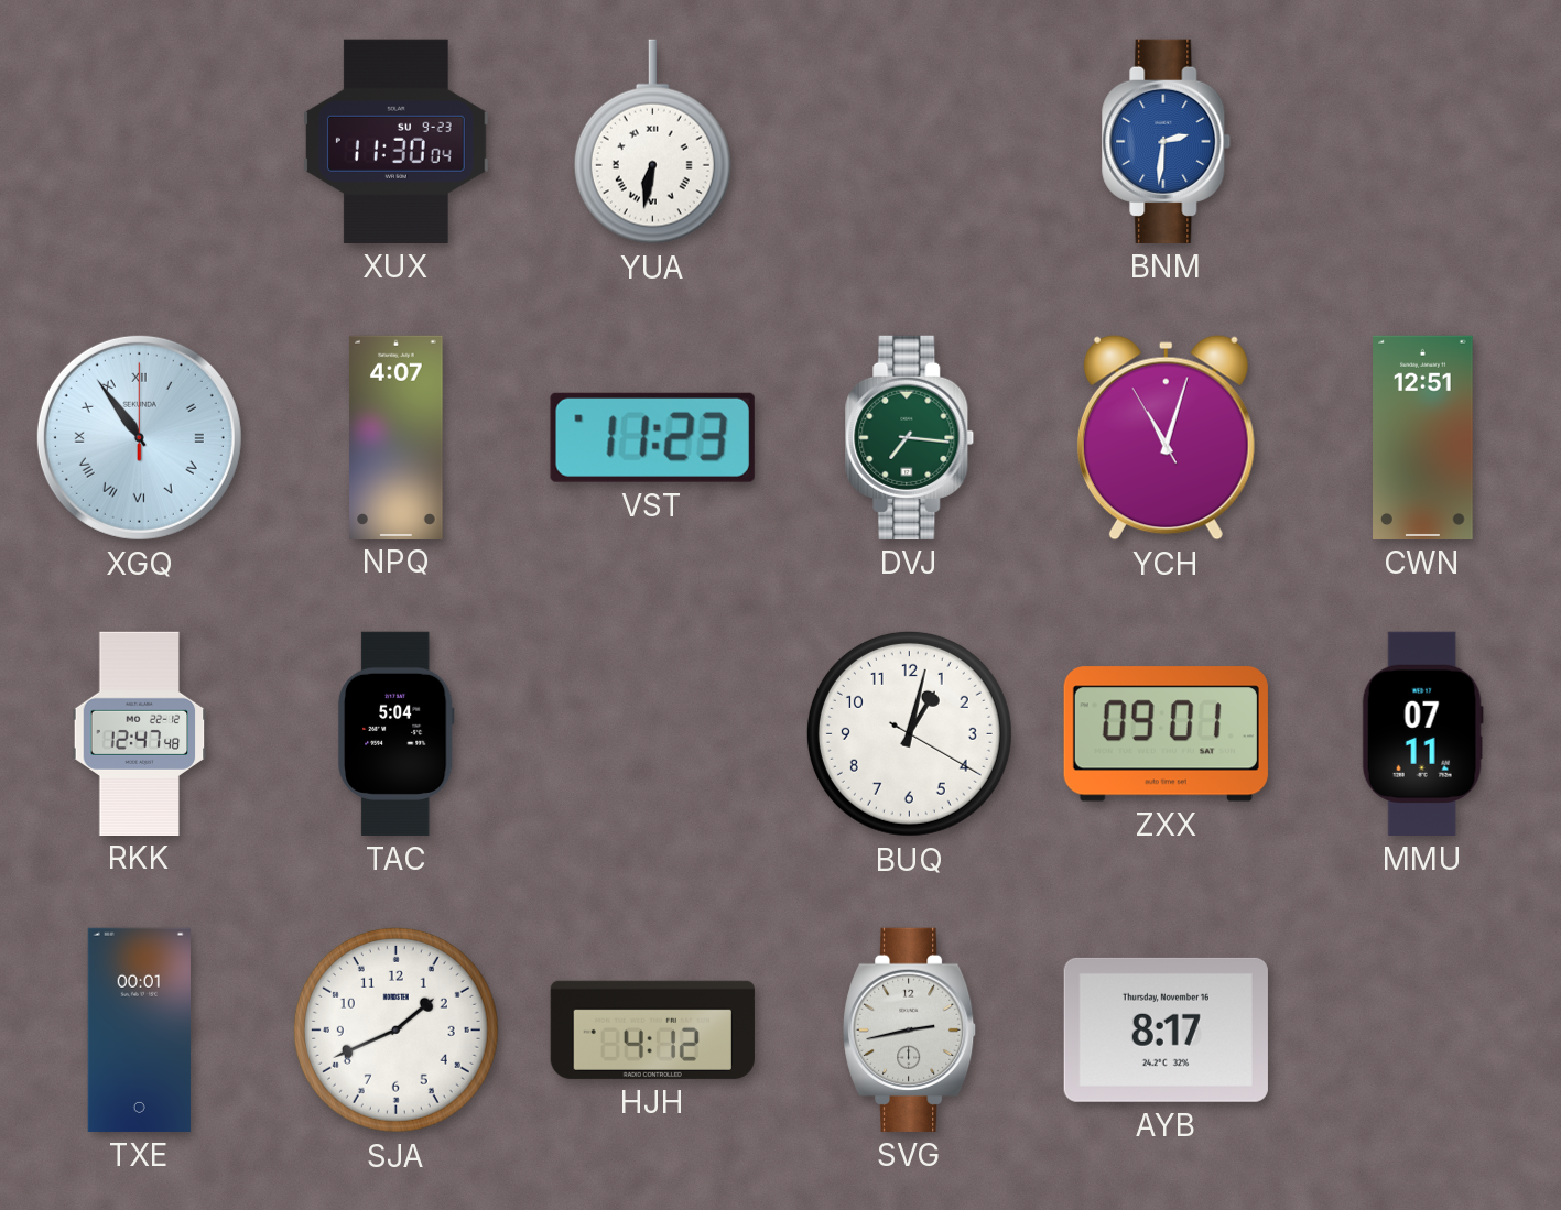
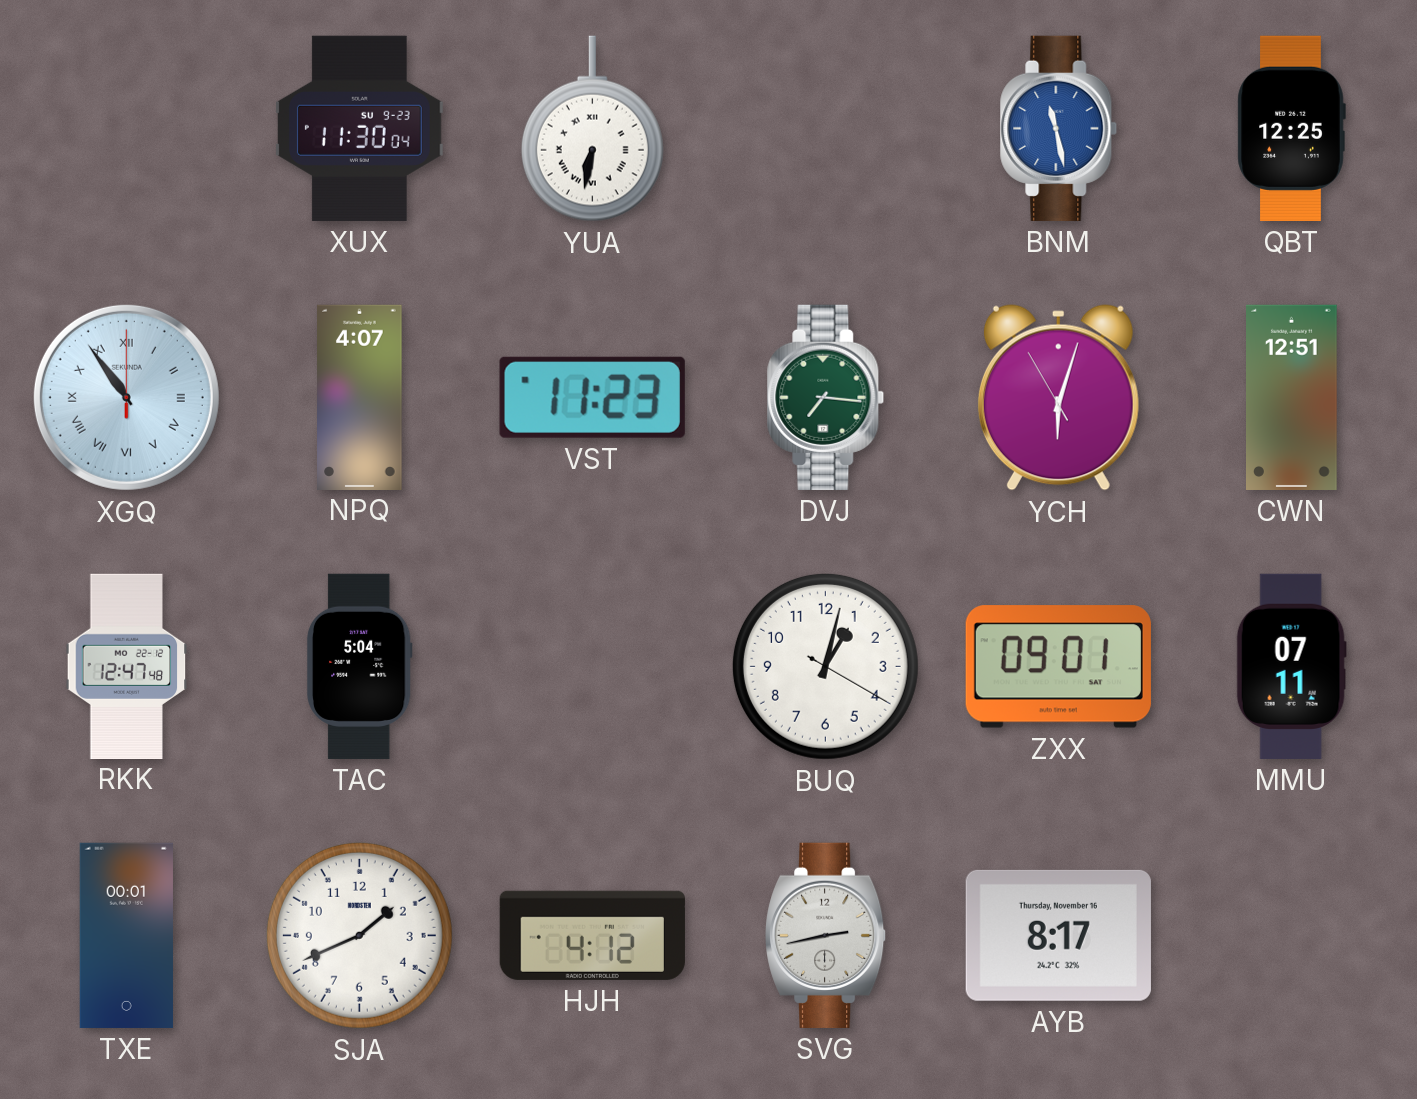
BNM: 2:31 -> 11:28 (1059, 128)
QBT: none -> 12:25 (1291, 128)
YCH: 11:02 -> 6:02 (1058, 398)
